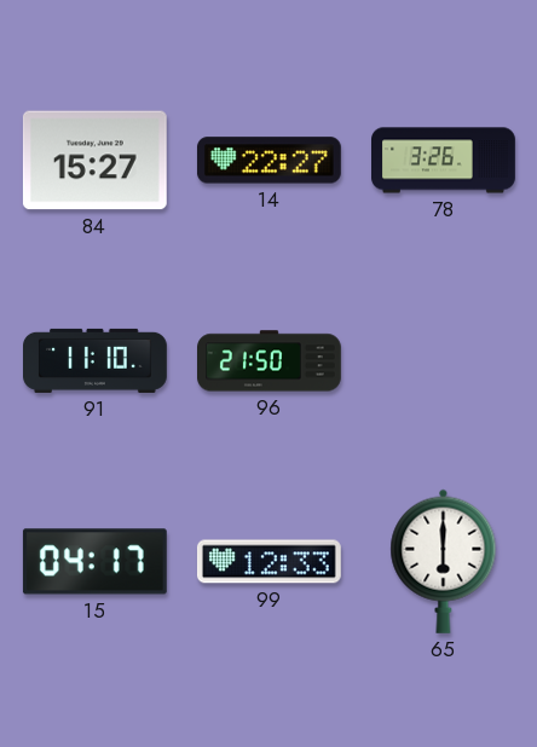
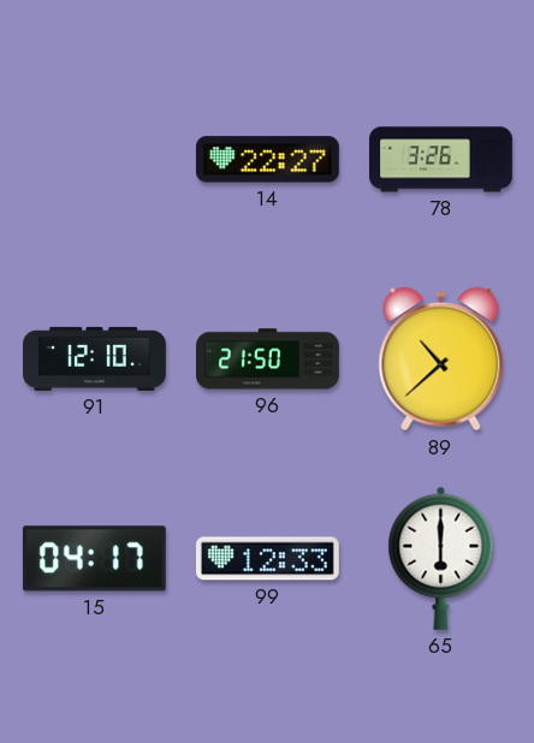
84: 15:27 -> none (94, 161)
91: 11:10 -> 12:10 (95, 358)
89: none -> 10:38 (441, 359)
